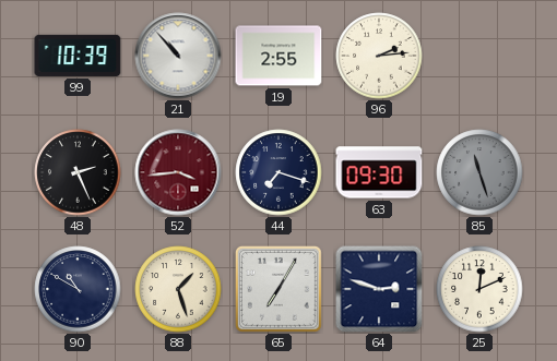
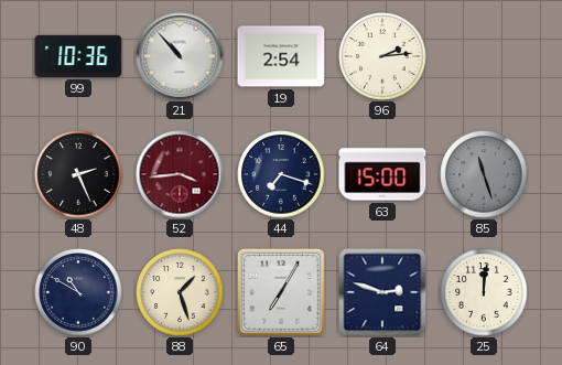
99: 10:39 -> 10:36 (78, 56)
19: 2:55 -> 2:54 (281, 56)
63: 09:30 -> 15:00 (382, 174)
25: 12:11 -> 12:01 (484, 292)
